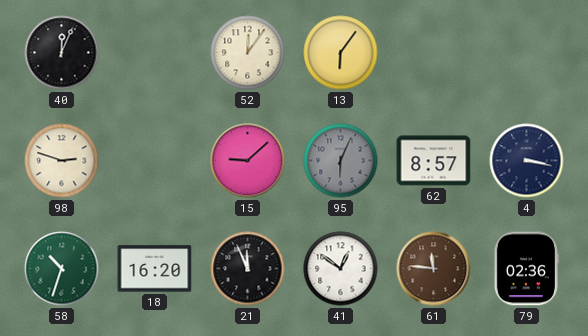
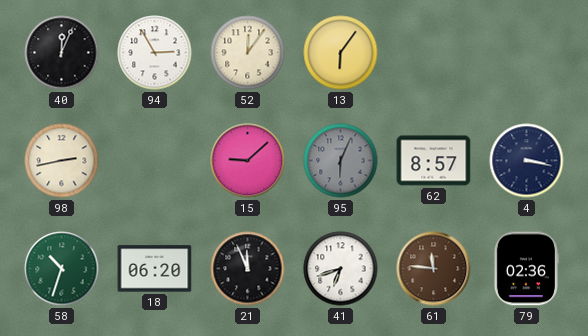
94: none -> 2:55 (155, 53)
98: 2:48 -> 2:43 (62, 161)
18: 16:20 -> 06:20 (155, 269)
41: 12:51 -> 6:42 (341, 269)
